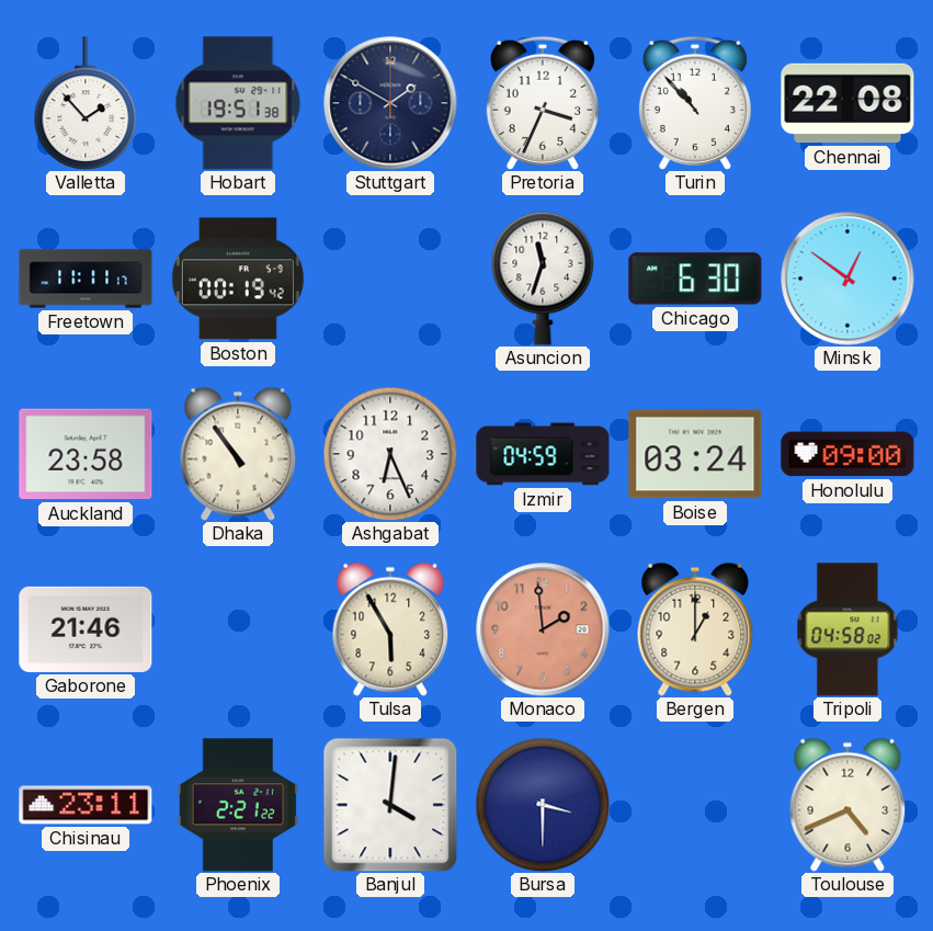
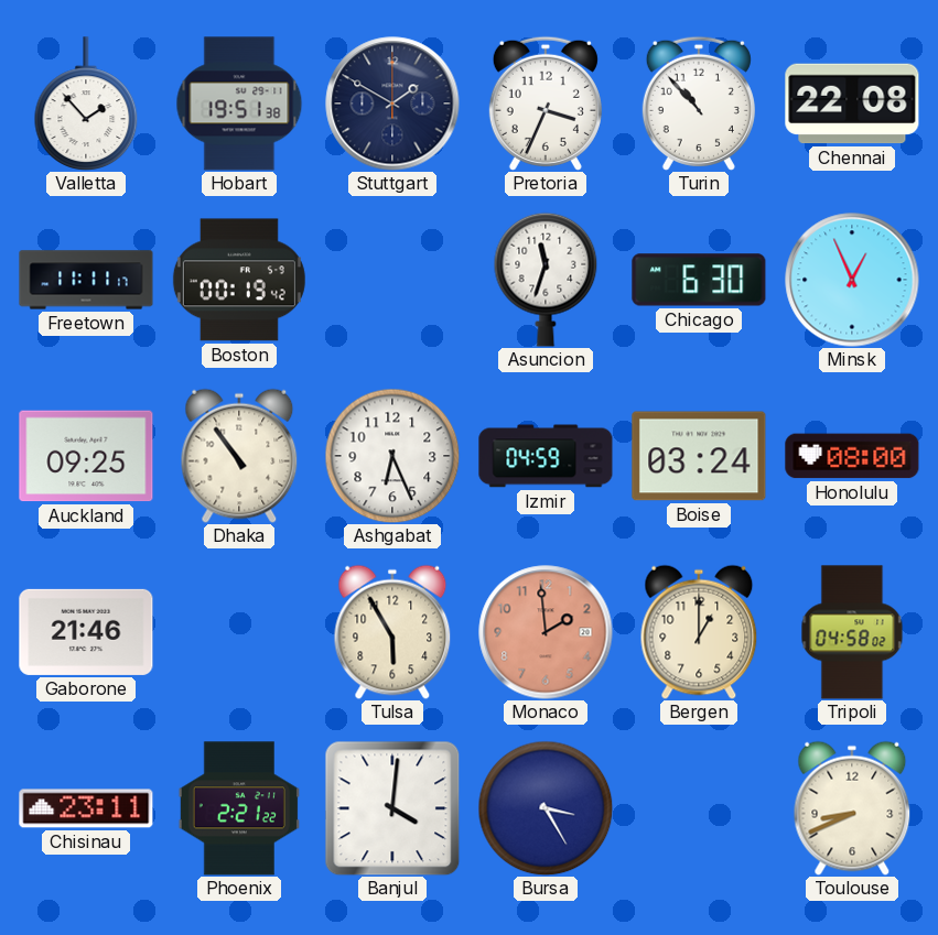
Minsk: 12:51 -> 12:56 (852, 280)
Auckland: 23:58 -> 09:25 (86, 456)
Honolulu: 09:00 -> 08:00 (852, 456)
Bursa: 3:30 -> 3:25 (546, 808)
Toulouse: 4:41 -> 8:41 (852, 808)
